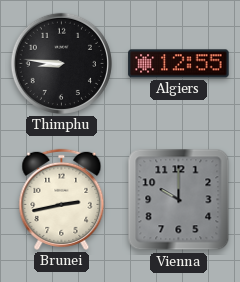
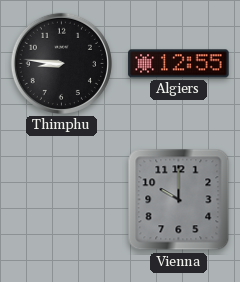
Brunei: 2:43 -> none (62, 199)
